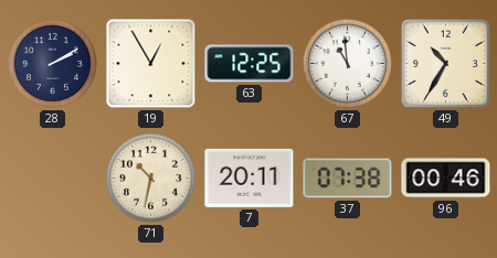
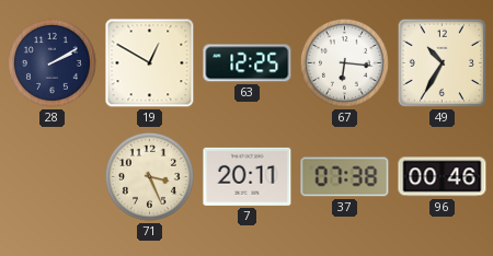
19: 12:55 -> 12:50 (150, 63)
67: 10:59 -> 6:16 (344, 62)
71: 10:32 -> 3:26 (149, 176)
